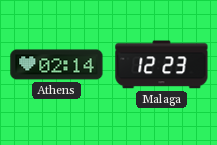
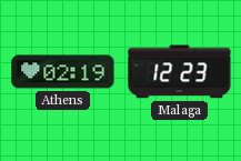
Athens: 02:14 -> 02:19 (63, 72)
